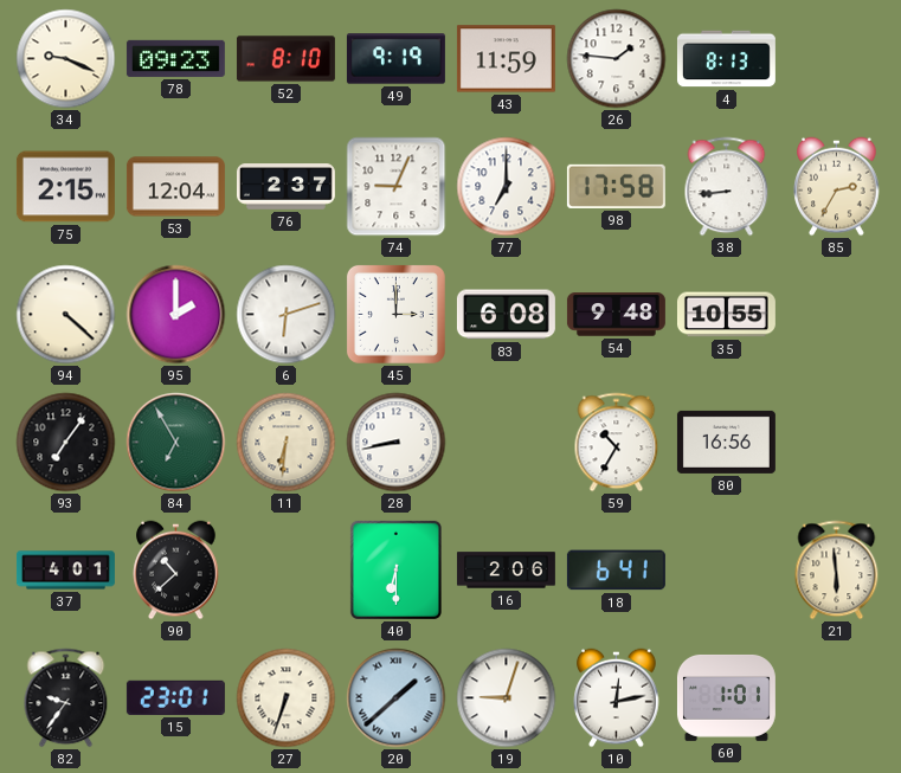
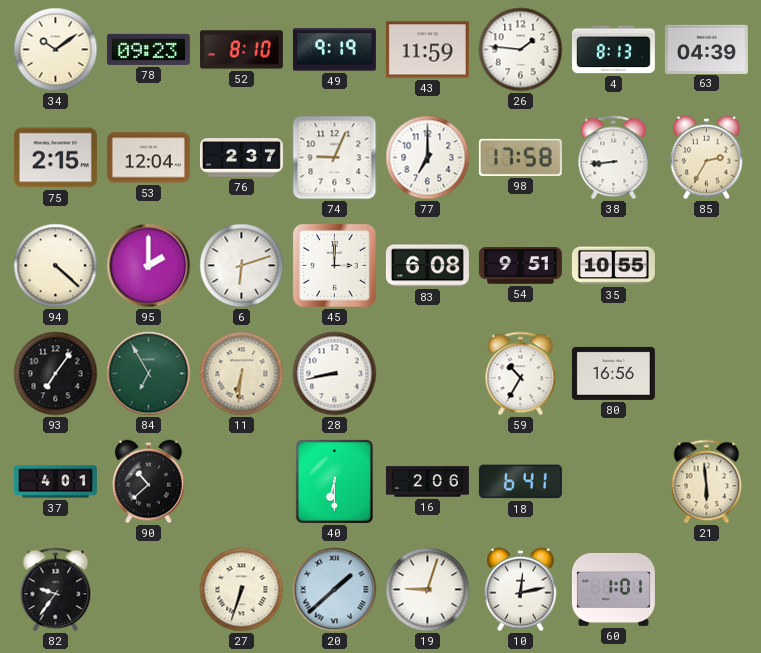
34: 9:19 -> 10:09 (56, 50)
63: none -> 04:39 (706, 49)
54: 9:48 -> 9:51 (520, 266)
15: 23:01 -> none (175, 697)
